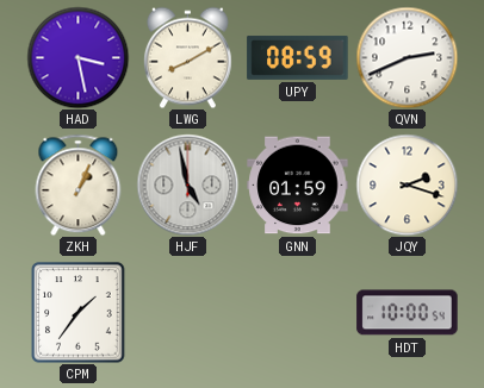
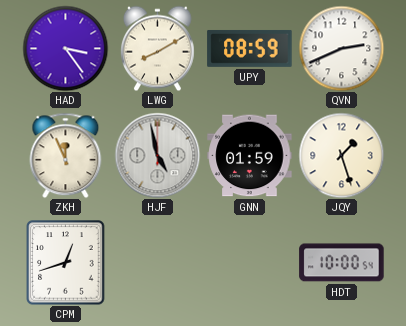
HAD: 3:28 -> 3:24 (65, 48)
ZKH: 1:04 -> 11:56 (66, 155)
JQY: 2:18 -> 1:27 (341, 155)
CPM: 1:36 -> 12:42 (66, 263)
